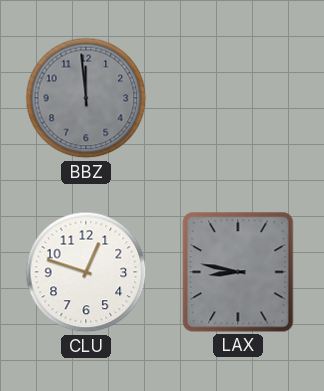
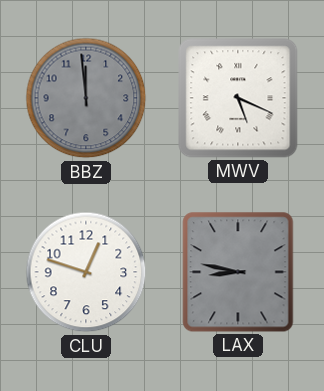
MWV: none -> 5:19 (238, 98)
